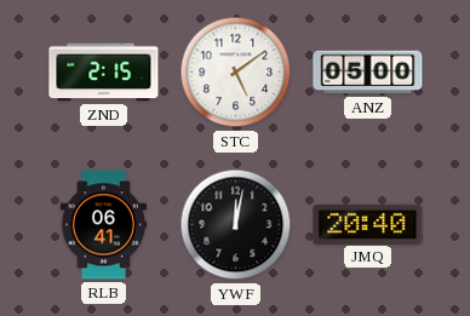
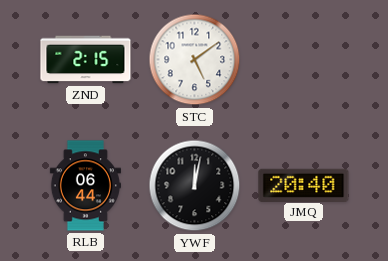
ANZ: 05:00 -> none (368, 73)
RLB: 06:41 -> 06:44 (85, 186)
